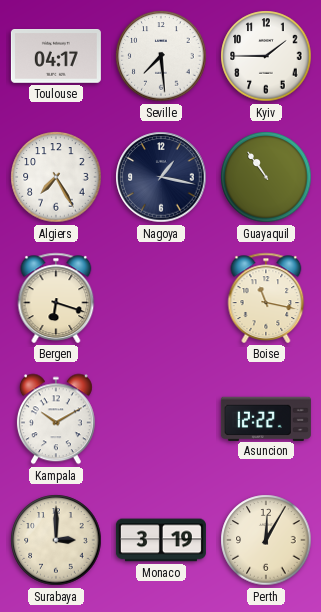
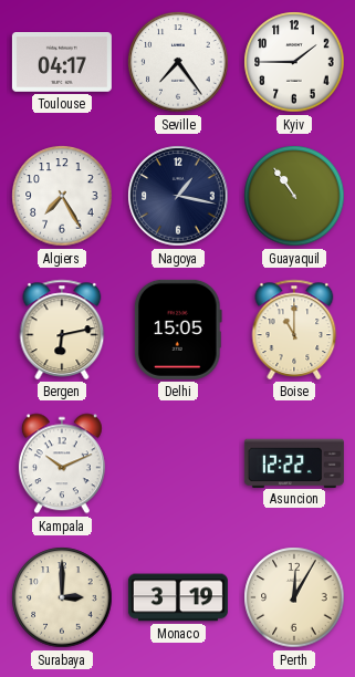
Seville: 7:29 -> 7:24 (178, 62)
Bergen: 6:18 -> 6:13 (62, 330)
Delhi: none -> 15:05 (178, 330)
Boise: 11:17 -> 11:00 (294, 330)
Kampala: 10:10 -> 10:11 (62, 464)
